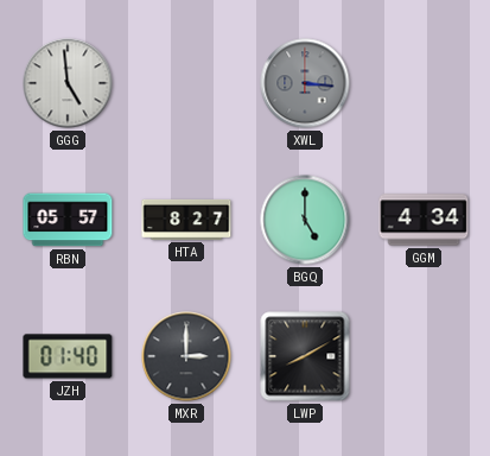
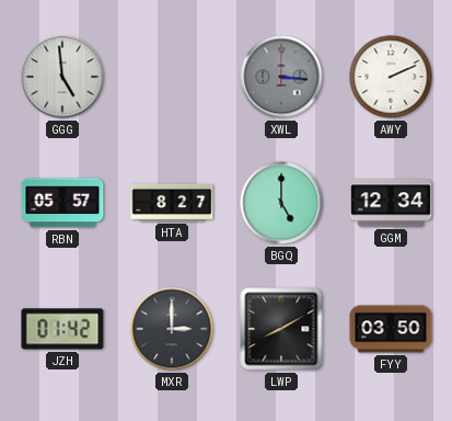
AWY: none -> 2:11 (391, 77)
GGM: 4:34 -> 12:34 (391, 203)
JZH: 01:40 -> 01:42 (62, 329)
FYY: none -> 03:50 (391, 329)
